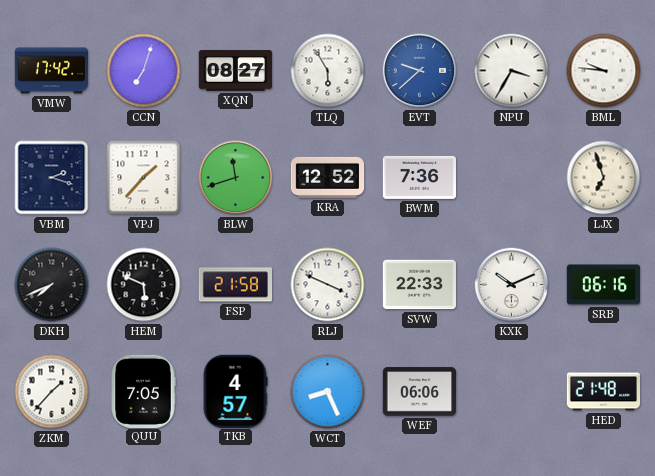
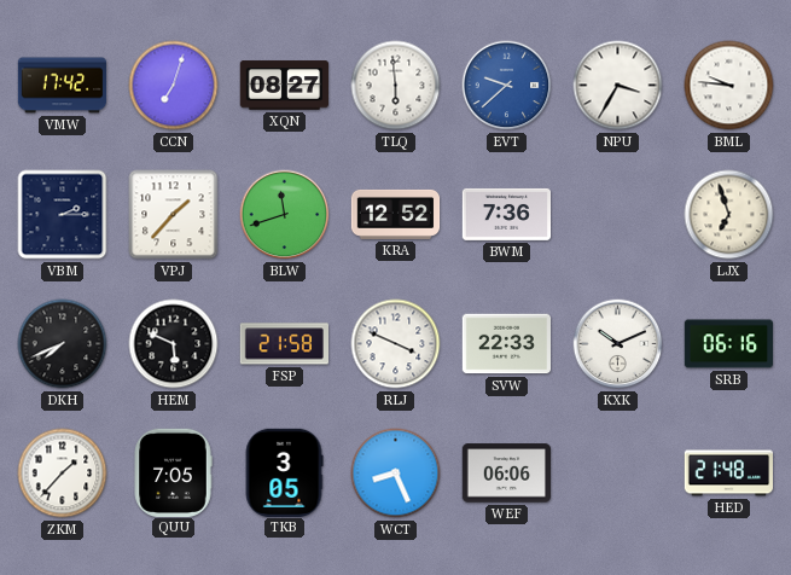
TLQ: 5:55 -> 5:59 (396, 86)
VBM: 2:18 -> 2:15 (63, 215)
TKB: 4:57 -> 3:05 (284, 472)
